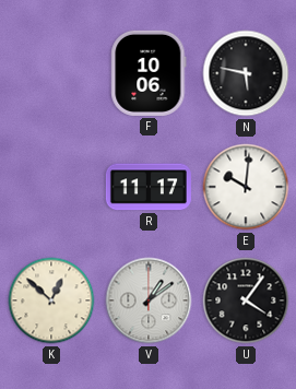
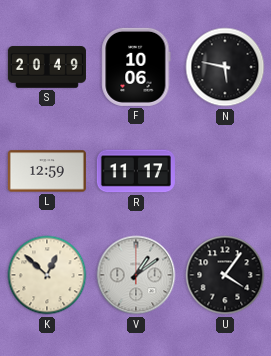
S: none -> 20:49 (47, 67)
L: none -> 12:59 (47, 171)
E: 10:01 -> none (246, 187)
